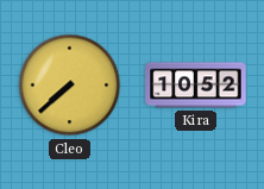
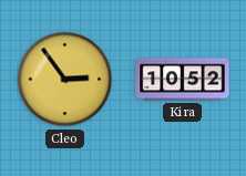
Cleo: 7:38 -> 2:54 (65, 80)
